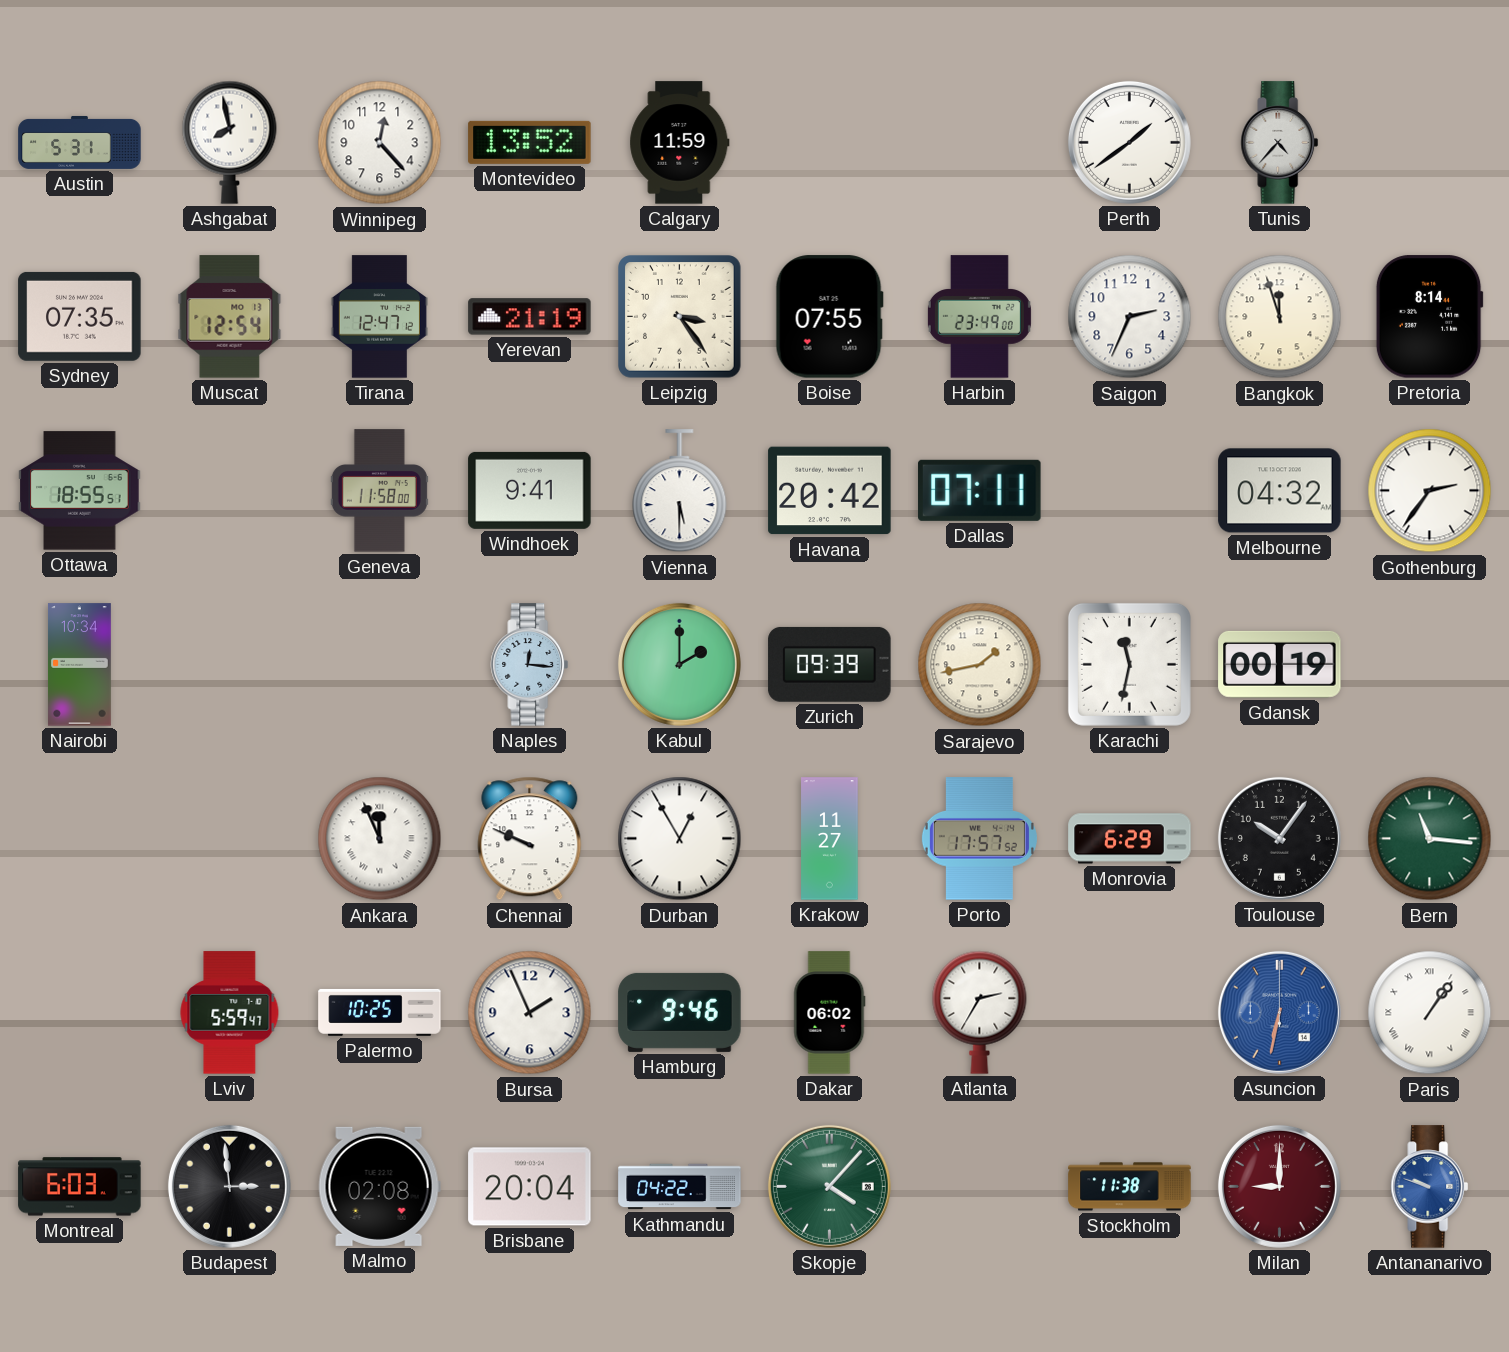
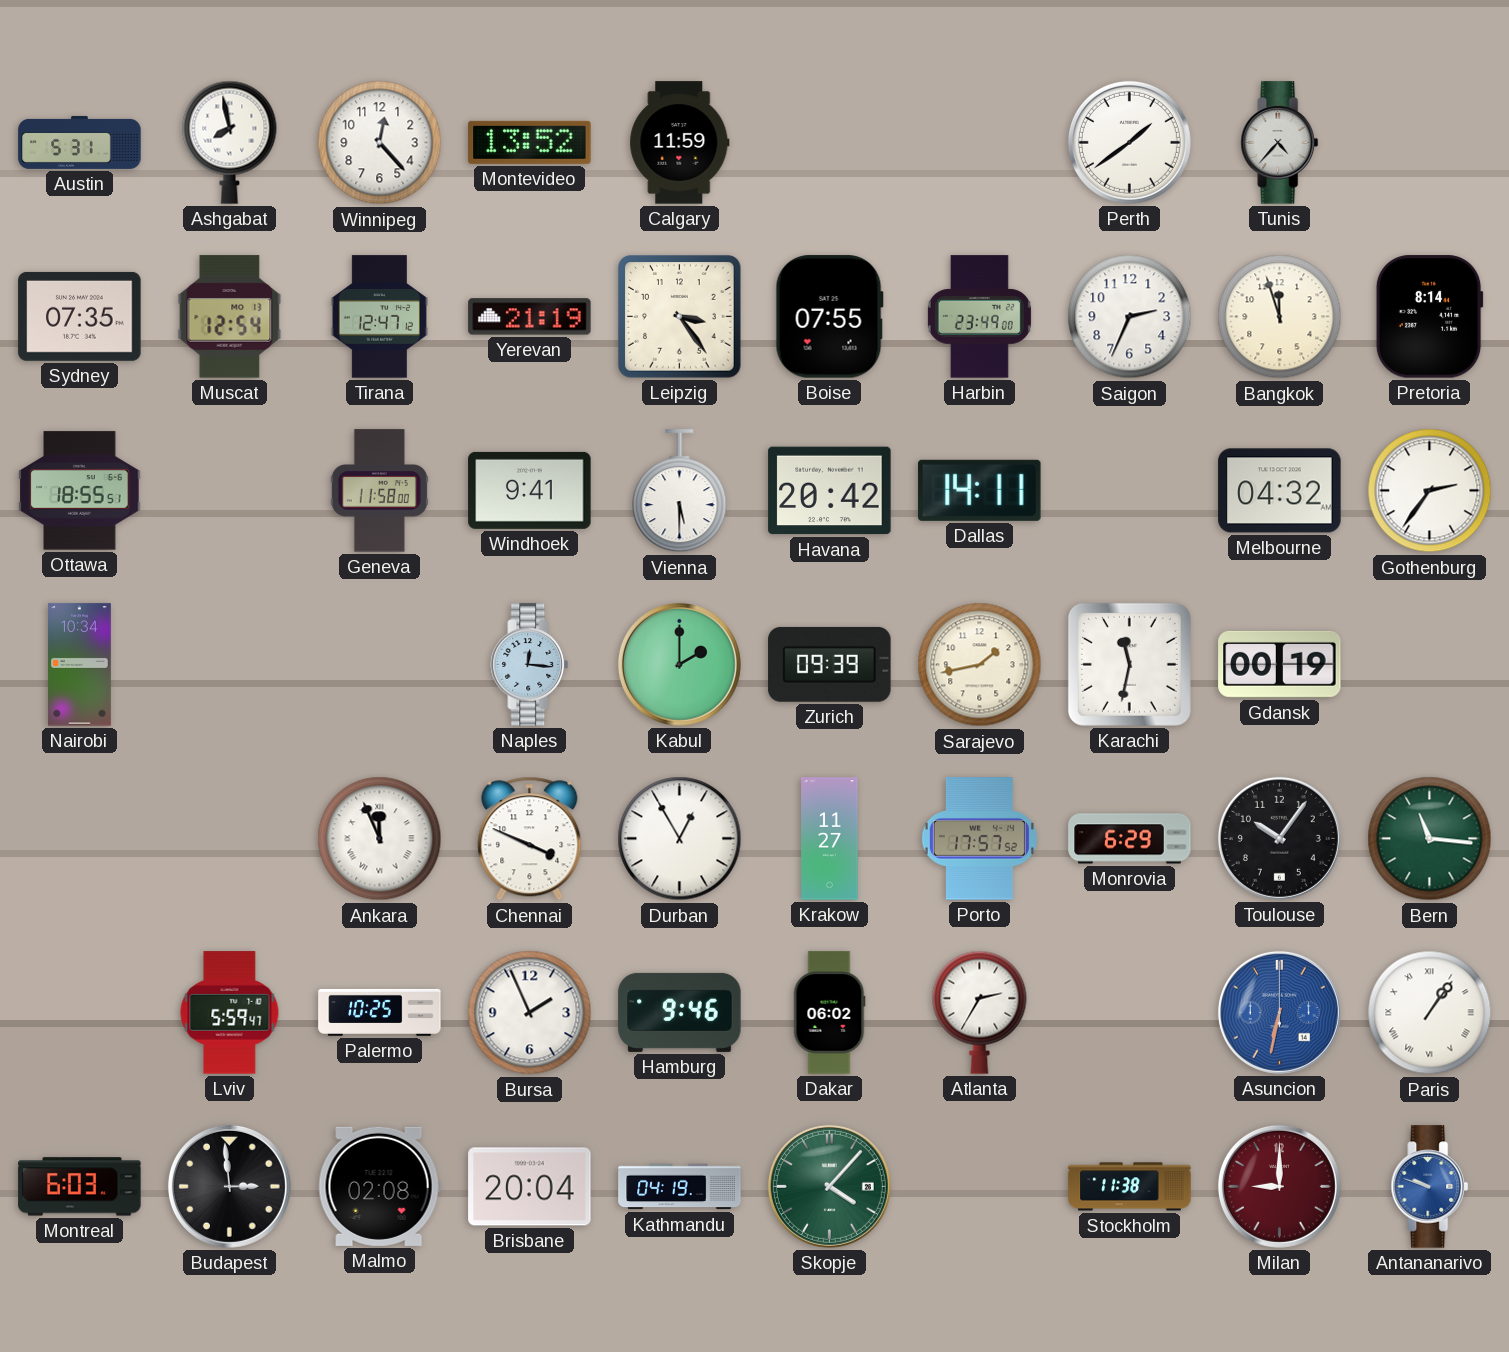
Dallas: 07:11 -> 14:11 (980, 490)
Chennai: 9:49 -> 3:49 (530, 839)
Kathmandu: 04:22 -> 04:19 (680, 1187)
